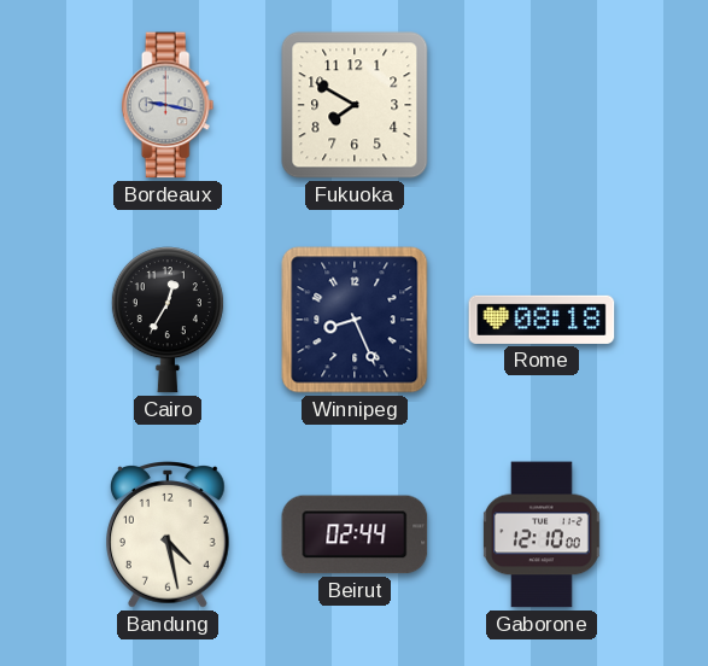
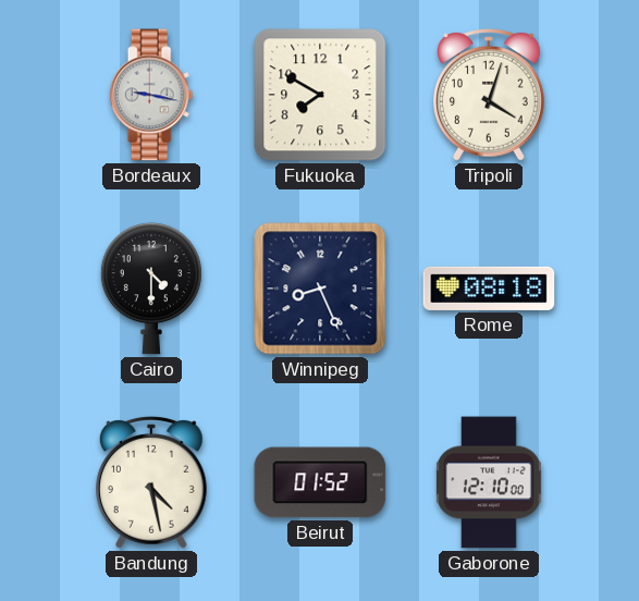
Tripoli: none -> 4:03 (490, 96)
Cairo: 12:35 -> 4:30 (151, 289)
Beirut: 02:44 -> 01:52 (320, 482)
